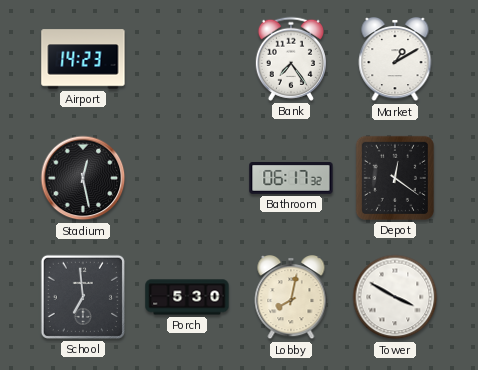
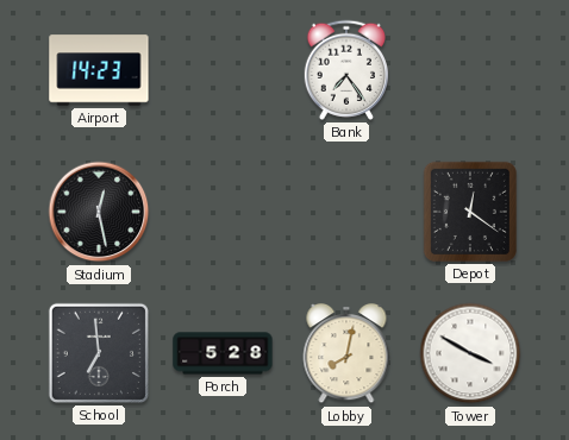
Market: 1:10 -> none (395, 60)
Bathroom: 06:17 -> none (291, 179)
Porch: 5:30 -> 5:28 (223, 353)
